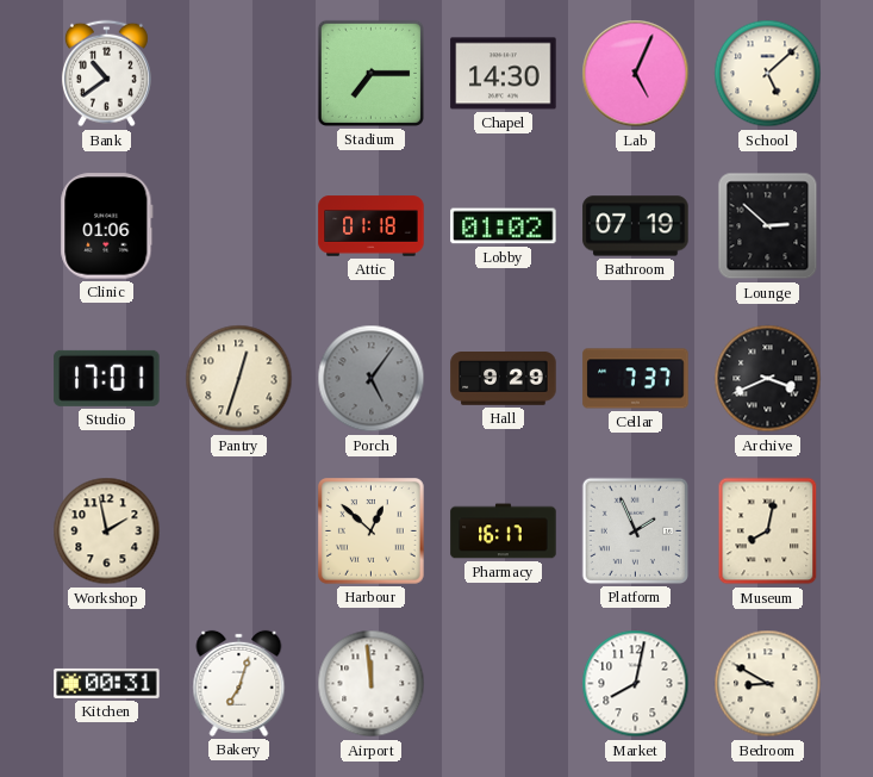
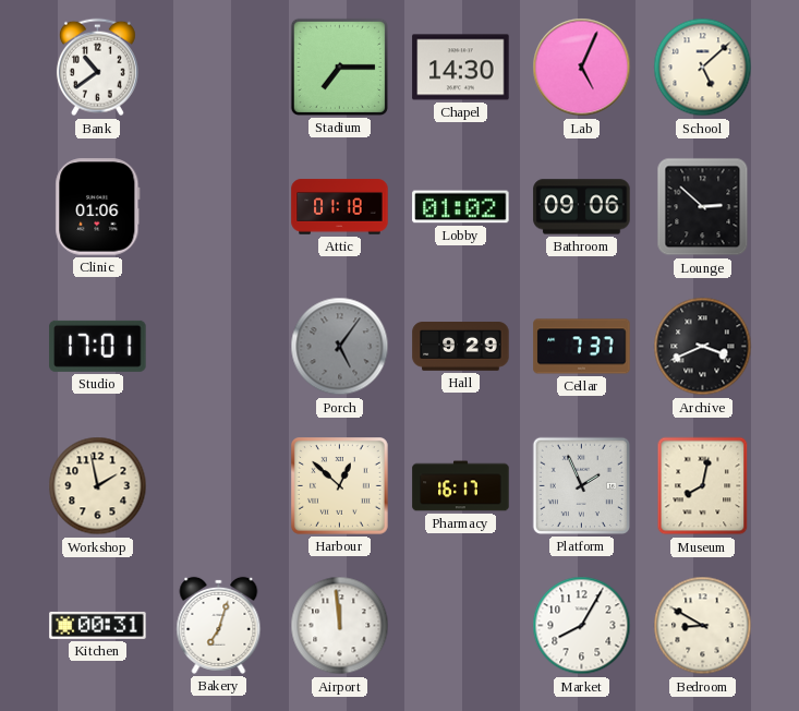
Bathroom: 07:19 -> 09:06 (582, 207)
Pantry: 12:33 -> none (239, 379)
Market: 8:02 -> 8:05 (582, 626)
